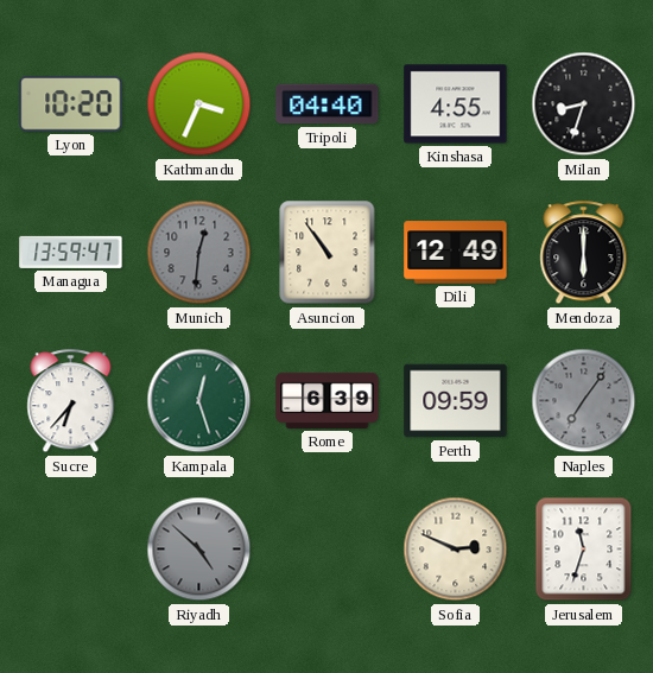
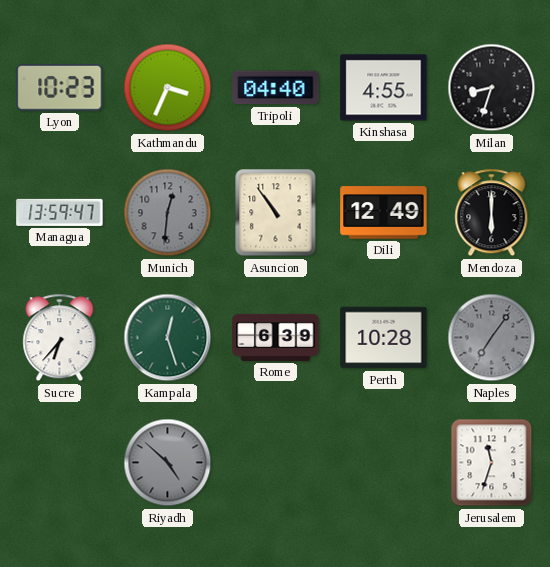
Lyon: 10:20 -> 10:23 (60, 88)
Perth: 09:59 -> 10:28 (384, 338)
Sofia: 2:49 -> none (456, 550)
